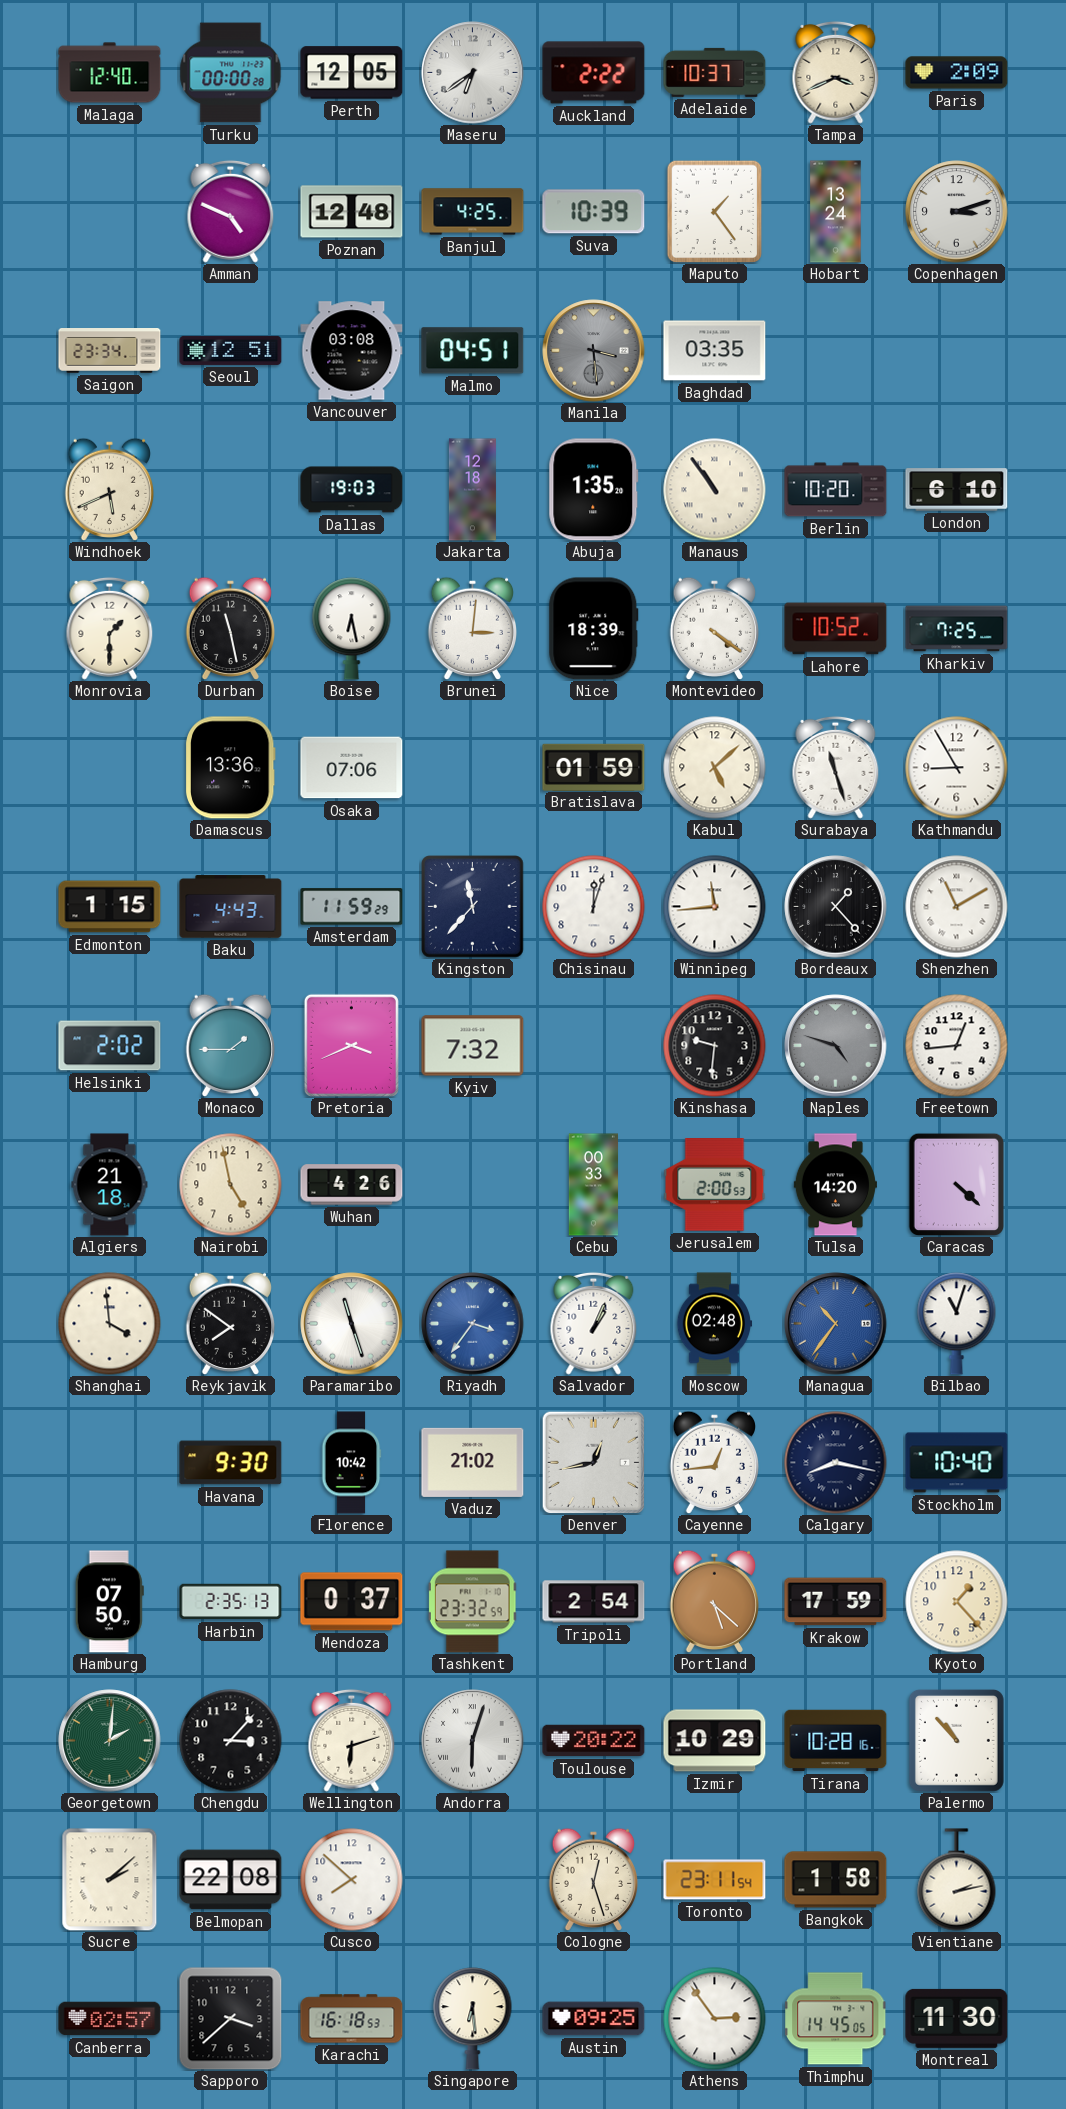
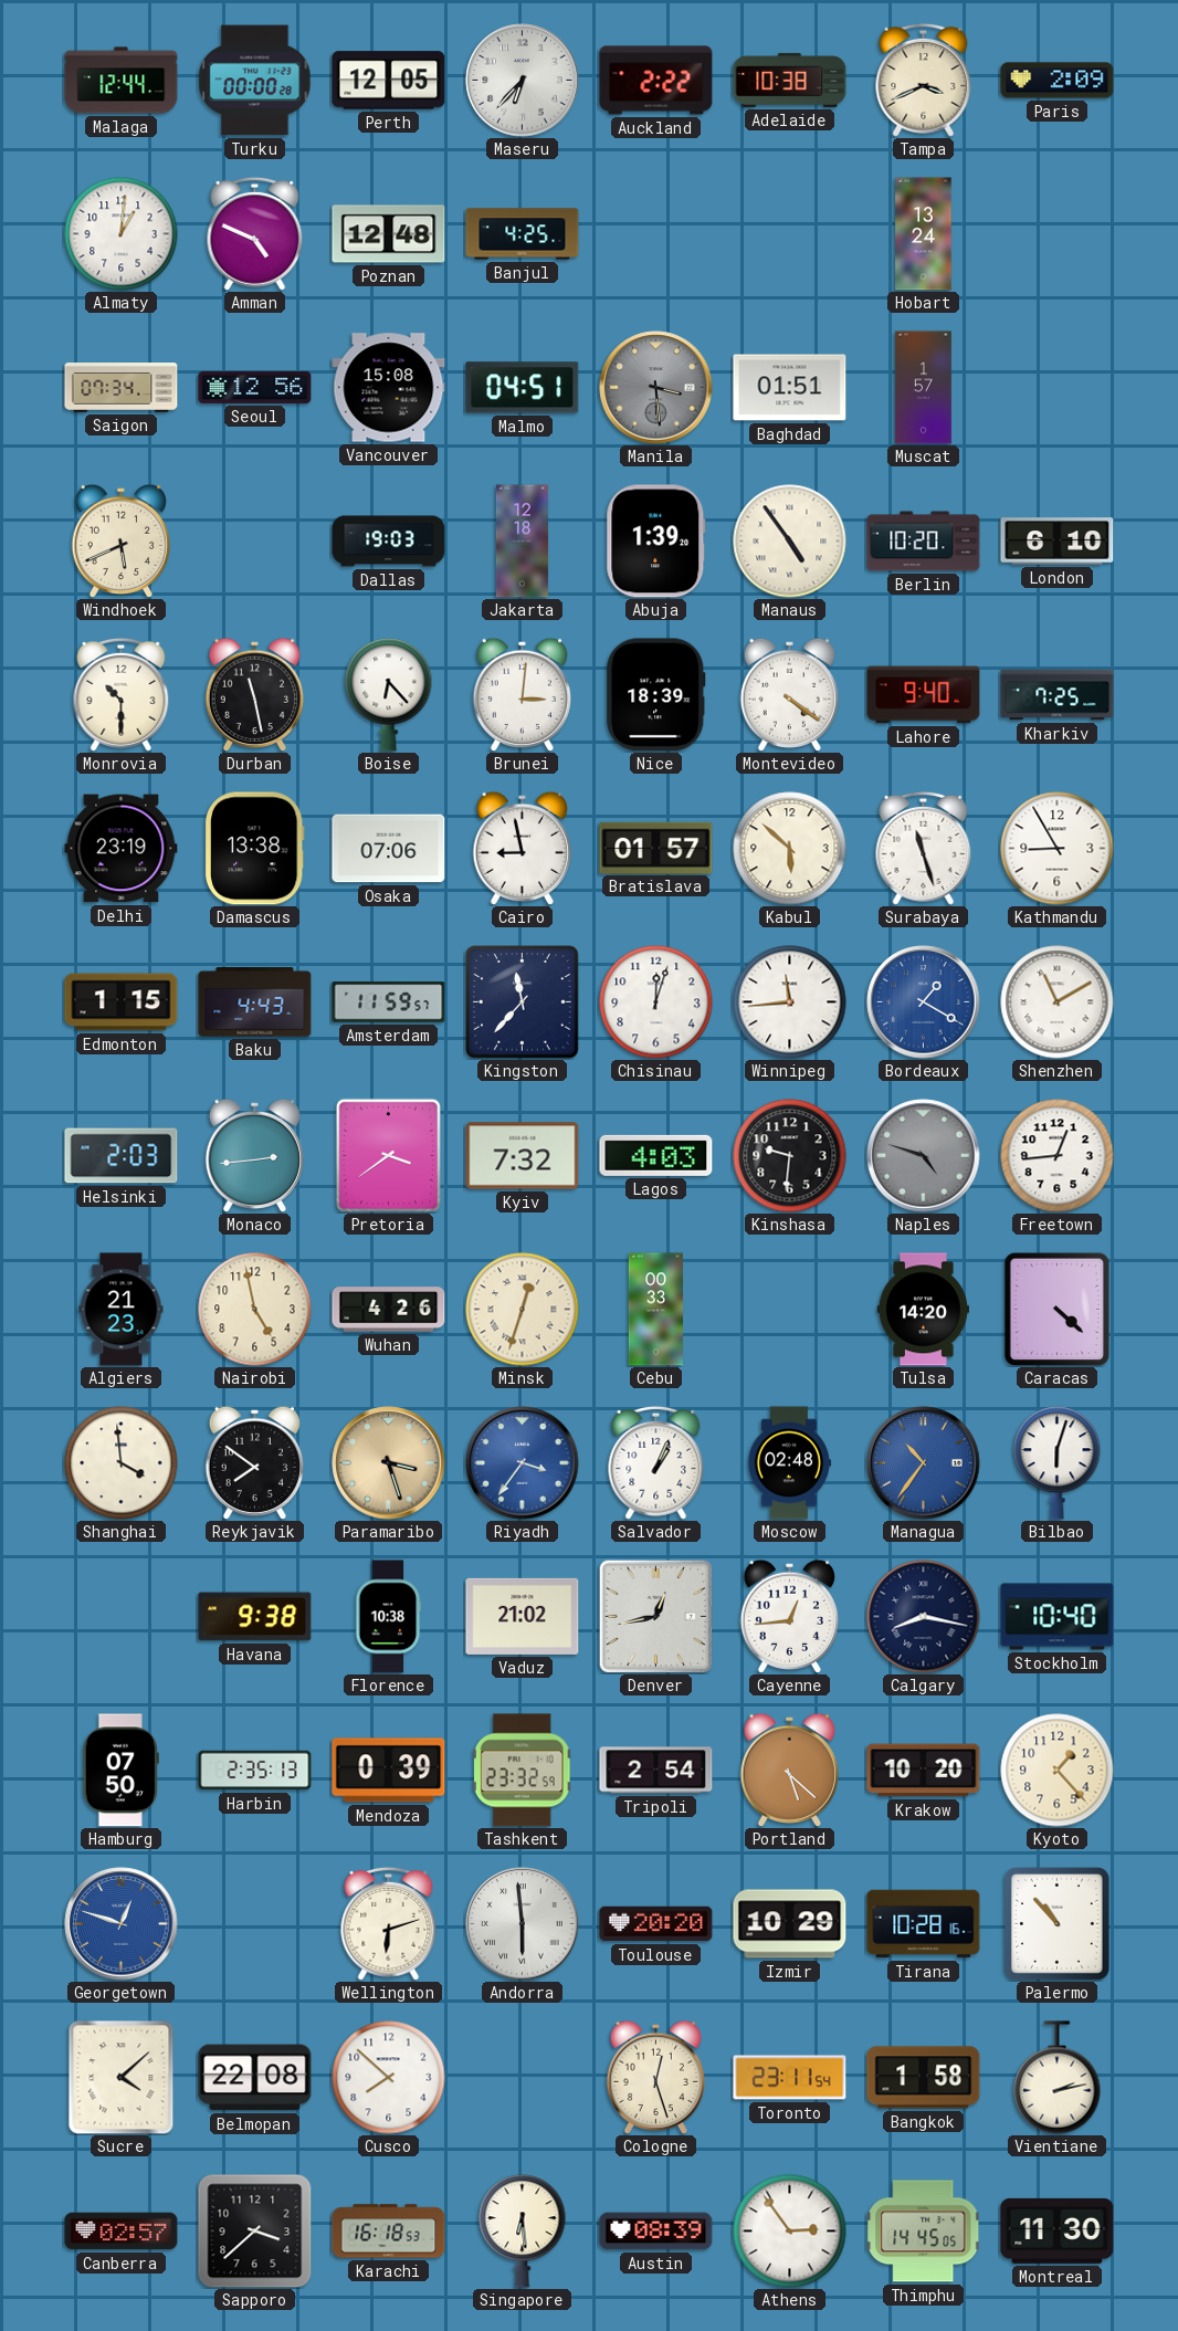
Malaga: 12:40 -> 12:44 (122, 81)
Maseru: 6:39 -> 6:37 (523, 81)
Adelaide: 10:37 -> 10:38 (790, 80)
Almaty: none -> 1:01 (122, 234)
Suva: 10:39 -> none (594, 212)
Maputo: 1:24 -> none (715, 211)
Copenhagen: 3:12 -> none (957, 212)
Saigon: 23:34 -> 07:34 (122, 388)
Seoul: 12:51 -> 12:56 (255, 387)
Vancouver: 03:08 -> 15:08 (389, 388)
Baghdad: 03:35 -> 01:51 (790, 388)
Muscat: none -> 1:57 (924, 388)
Abuja: 1:35 -> 1:39 (656, 542)
Manaus: 10:54 -> 4:54 (790, 542)
Monrovia: 1:30 -> 10:30 (122, 694)
Boise: 6:28 -> 6:23 (389, 695)
Lahore: 10:52 -> 9:40 (924, 695)
Delhi: none -> 23:19 (122, 849)
Damascus: 13:36 -> 13:38 (254, 849)
Cairo: none -> 8:58 (522, 848)
Bratislava: 01:59 -> 01:57 (656, 848)
Kabul: 5:08 -> 5:52 (790, 849)
Amsterdam: 11:59:29 -> 11:59:57 (389, 1002)
Bordeaux: 1:23 -> 1:20 (924, 1002)
Bordeaux dial: black -> blue (924, 1002)
Helsinki: 2:02 -> 2:03 (122, 1156)
Monaco: 1:45 -> 2:44 (254, 1155)
Pretoria: 3:41 -> 3:39 (388, 1155)
Lagos: none -> 4:03 (656, 1155)
Algiers: 21:18 -> 21:23 (122, 1310)
Minsk: none -> 12:33 (523, 1310)
Jerusalem: 2:00 -> none (715, 1185)
Paramaribo: 11:27 -> 3:27 (389, 1463)
Paramaribo dial: white -> champagne (389, 1463)
Bilbao: 11:03 -> 6:03 (1058, 1463)
Havana: 9:30 -> 9:38 (255, 1617)
Florence: 10:42 -> 10:38 (388, 1617)
Mendoza: 0:37 -> 0:39 (389, 1771)
Krakow: 17:59 -> 10:20 (924, 1771)
Georgetown: 2:01 -> 12:48 (122, 1924)
Georgetown dial: green -> blue (122, 1924)
Chengdu: 3:07 -> none (231, 1741)
Andorra: 6:03 -> 5:59 (523, 1924)
Toulouse: 20:22 -> 20:20 (656, 1924)
Sucre: 2:08 -> 4:08 (122, 2078)
Austin: 09:25 -> 08:39 (656, 2232)
